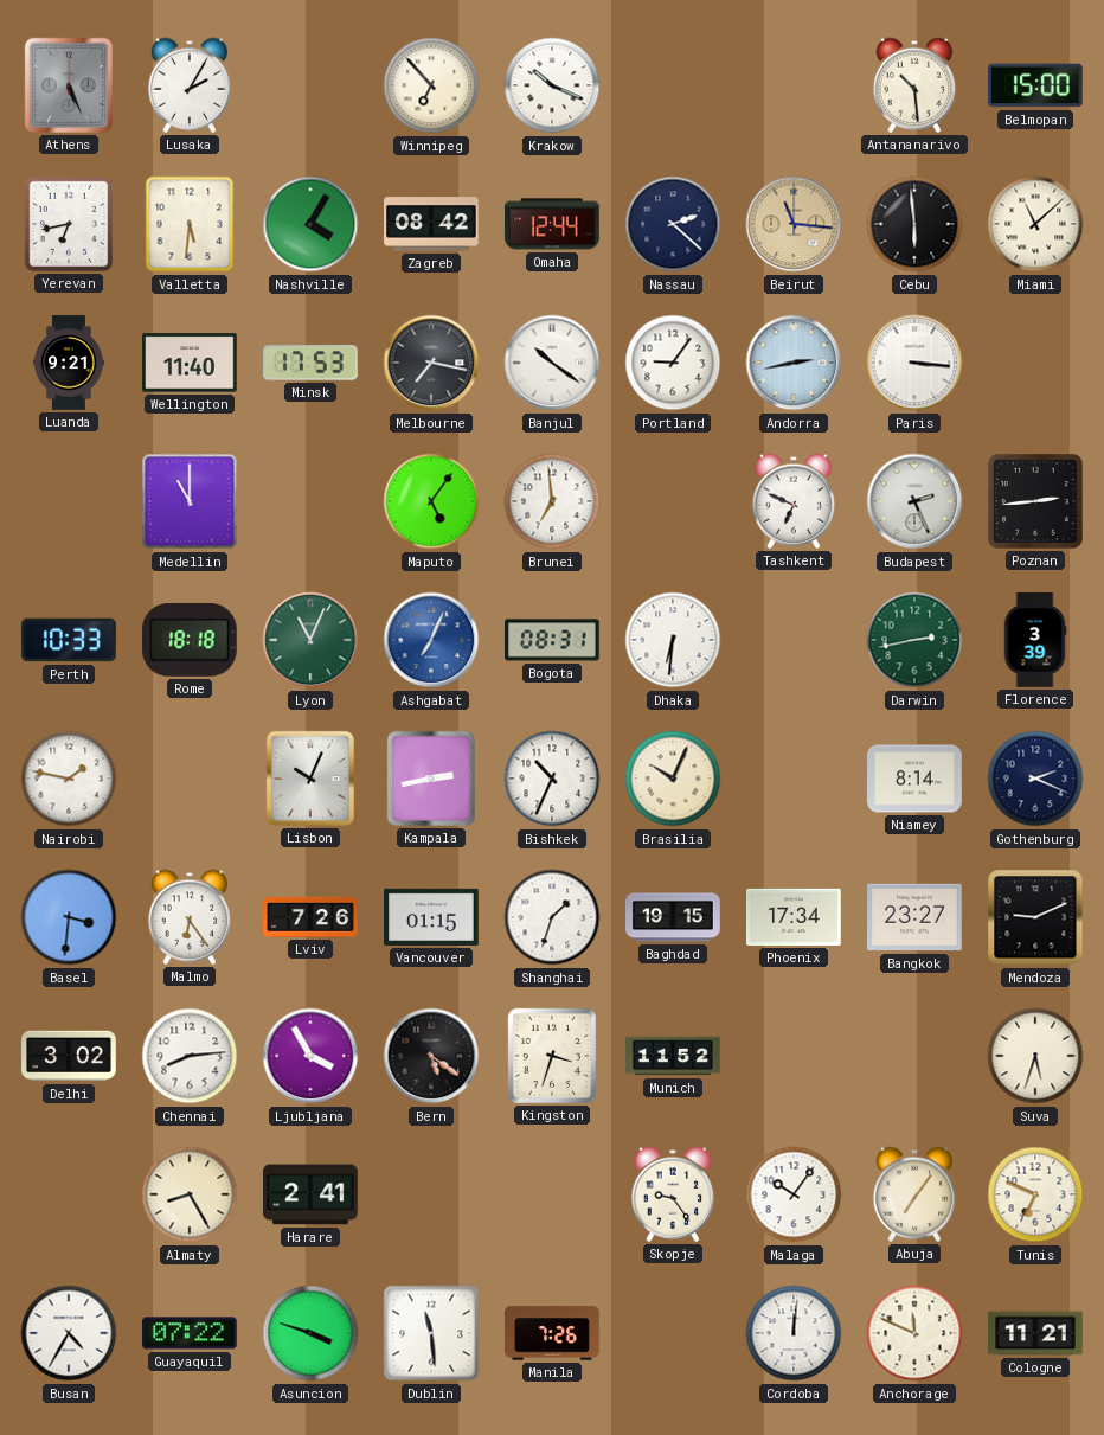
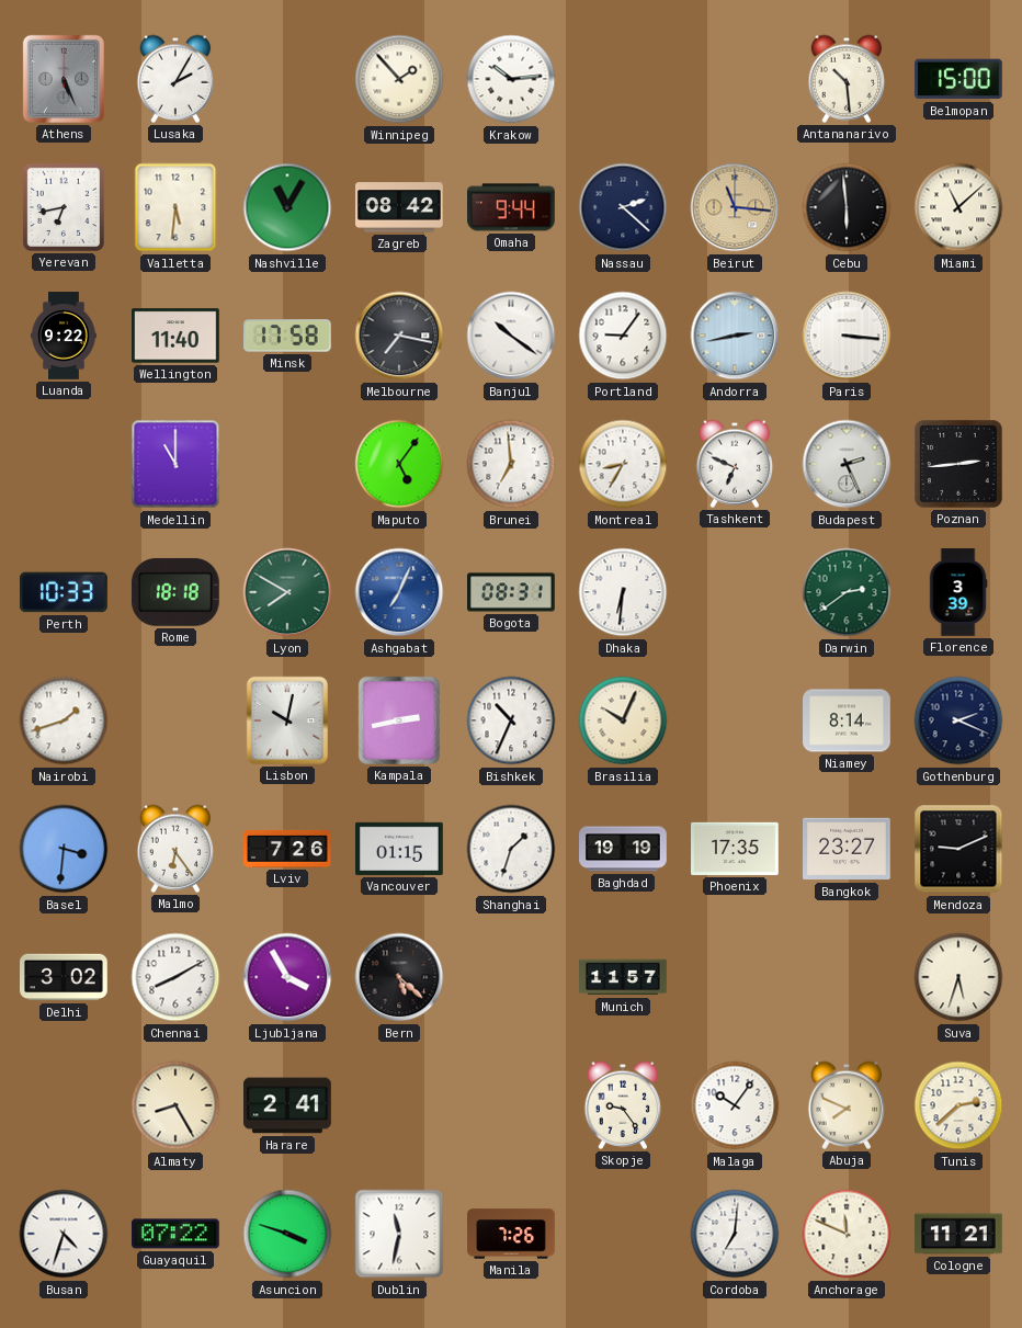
Winnipeg: 6:53 -> 1:53 (399, 79)
Krakow: 10:19 -> 10:14 (511, 79)
Nashville: 4:05 -> 11:05 (287, 207)
Omaha: 12:44 -> 9:44 (512, 207)
Luanda: 9:21 -> 9:22 (64, 336)
Minsk: 17:53 -> 17:58 (287, 336)
Montreal: none -> 8:35 (623, 464)
Lyon: 11:04 -> 7:50 (287, 592)
Darwin: 2:43 -> 2:39 (847, 592)
Nairobi: 1:47 -> 1:42 (64, 720)
Lisbon: 10:04 -> 10:02 (287, 720)
Baghdad: 19:15 -> 19:19 (623, 849)
Phoenix: 17:34 -> 17:35 (736, 849)
Chennai: 8:14 -> 8:10 (175, 977)
Bern: 5:21 -> 5:22 (399, 977)
Kingston: 3:33 -> none (552, 1056)
Munich: 11:52 -> 11:57 (624, 977)
Abuja: 7:06 -> 7:49 (847, 1105)
Tunis: 6:49 -> 2:38 (958, 1105)
Busan: 4:35 -> 4:33 (64, 1234)
Dublin: 11:29 -> 11:32 (399, 1234)
Cordoba: 12:01 -> 7:01 (735, 1234)
